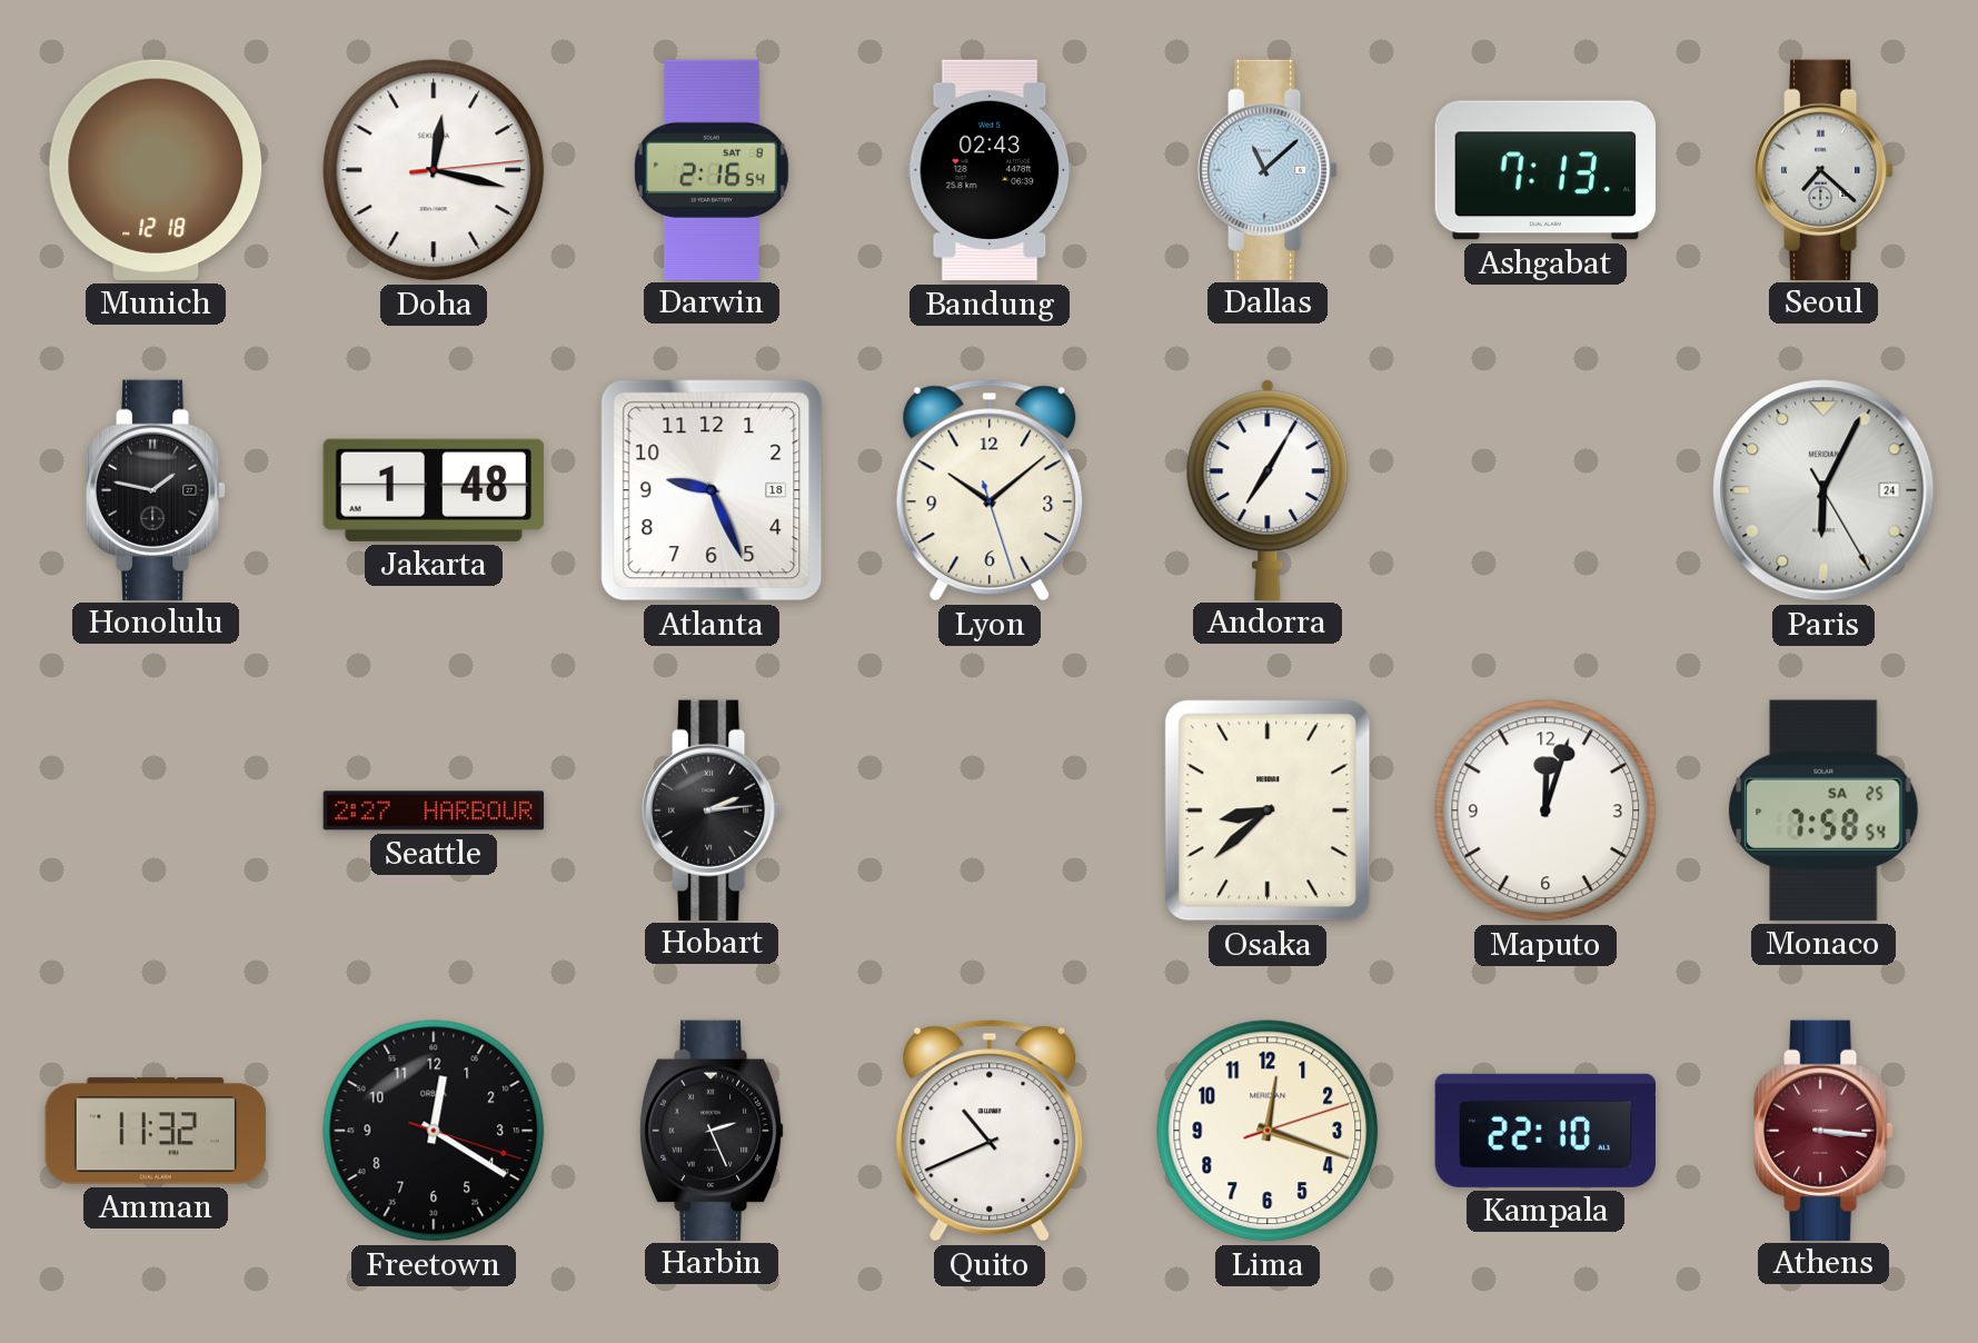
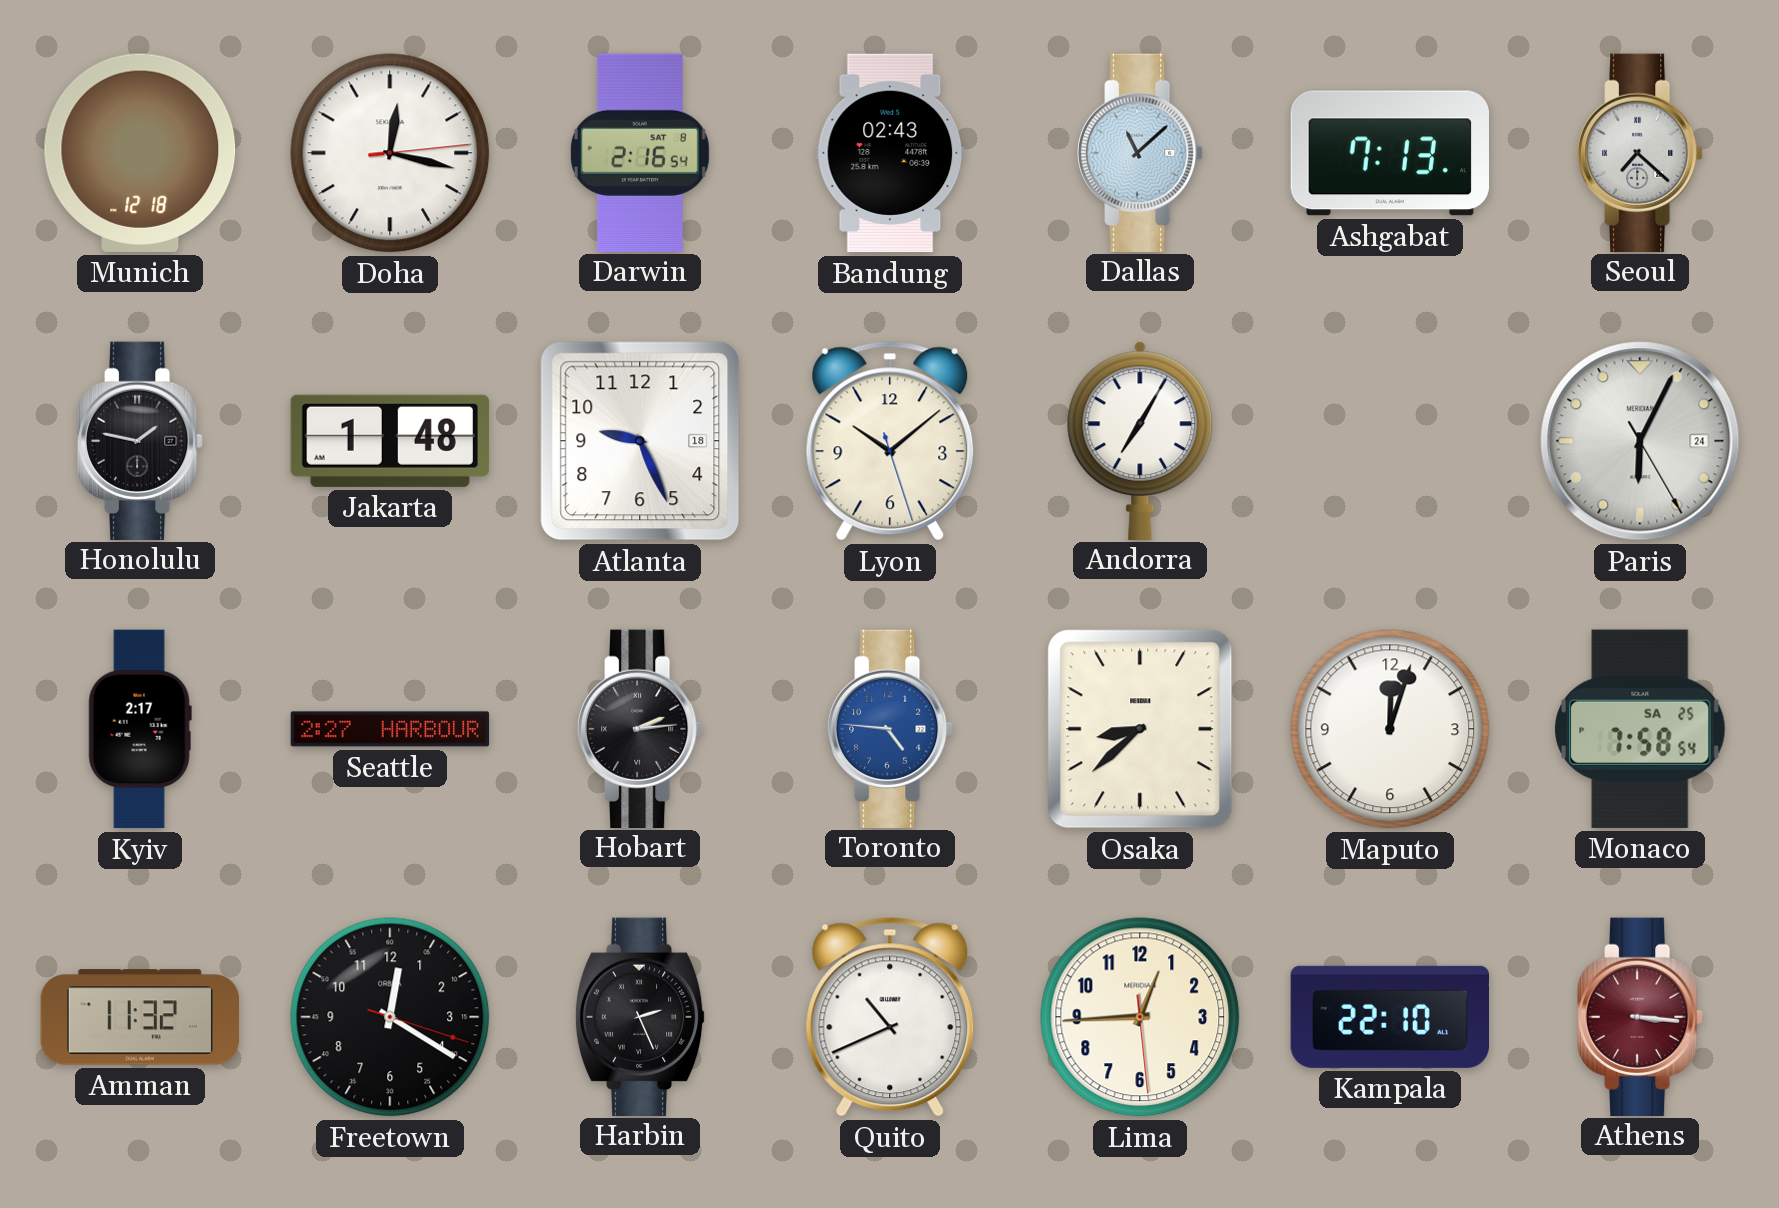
Kyiv: none -> 2:17 (140, 729)
Toronto: none -> 4:46 (890, 728)
Lima: 12:18 -> 12:44 (1140, 1017)
